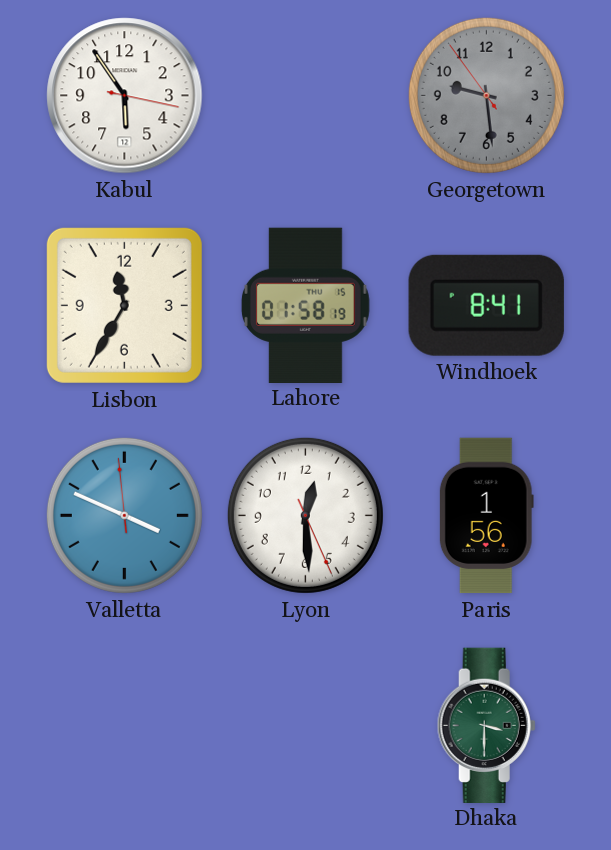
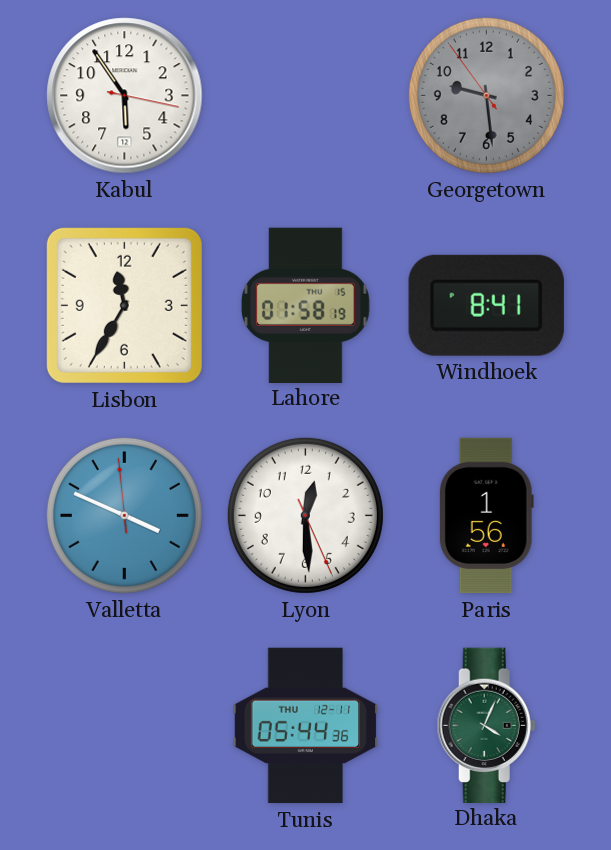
Tunis: none -> 05:44 (306, 726)
Dhaka: 3:30 -> 4:04 (486, 725)
